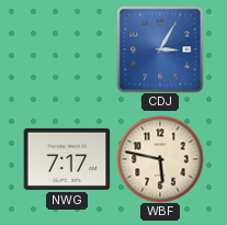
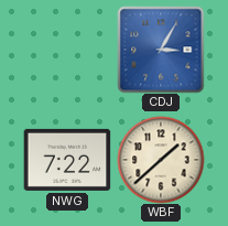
NWG: 7:17 -> 7:22 (67, 160)
WBF: 5:47 -> 1:38 (161, 160)
